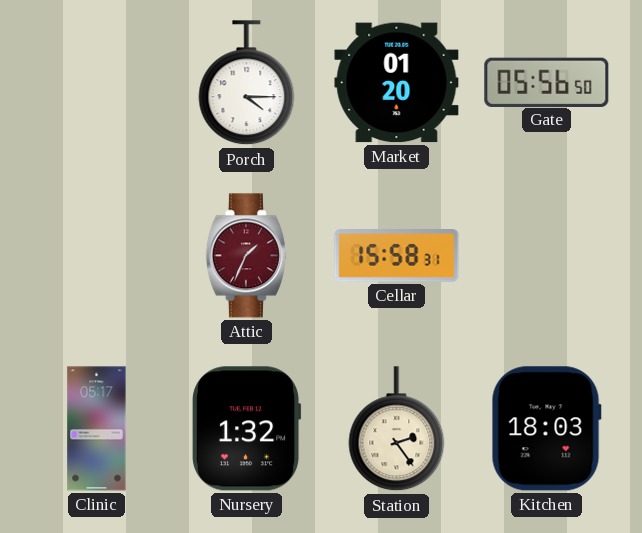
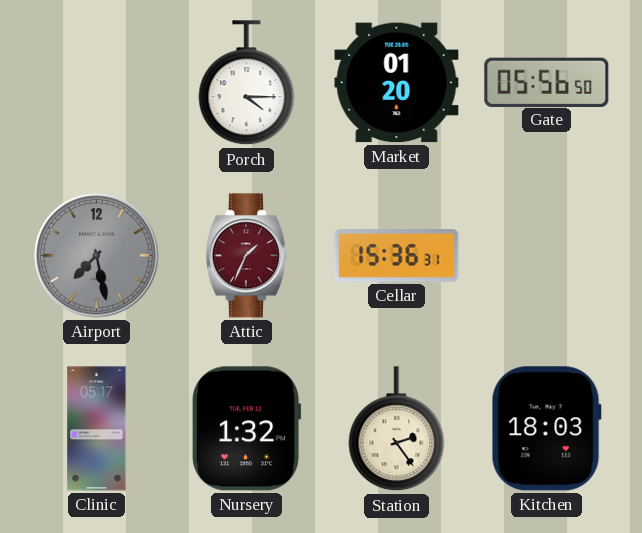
Airport: none -> 7:28 (97, 256)
Cellar: 15:58 -> 15:36 (397, 256)
